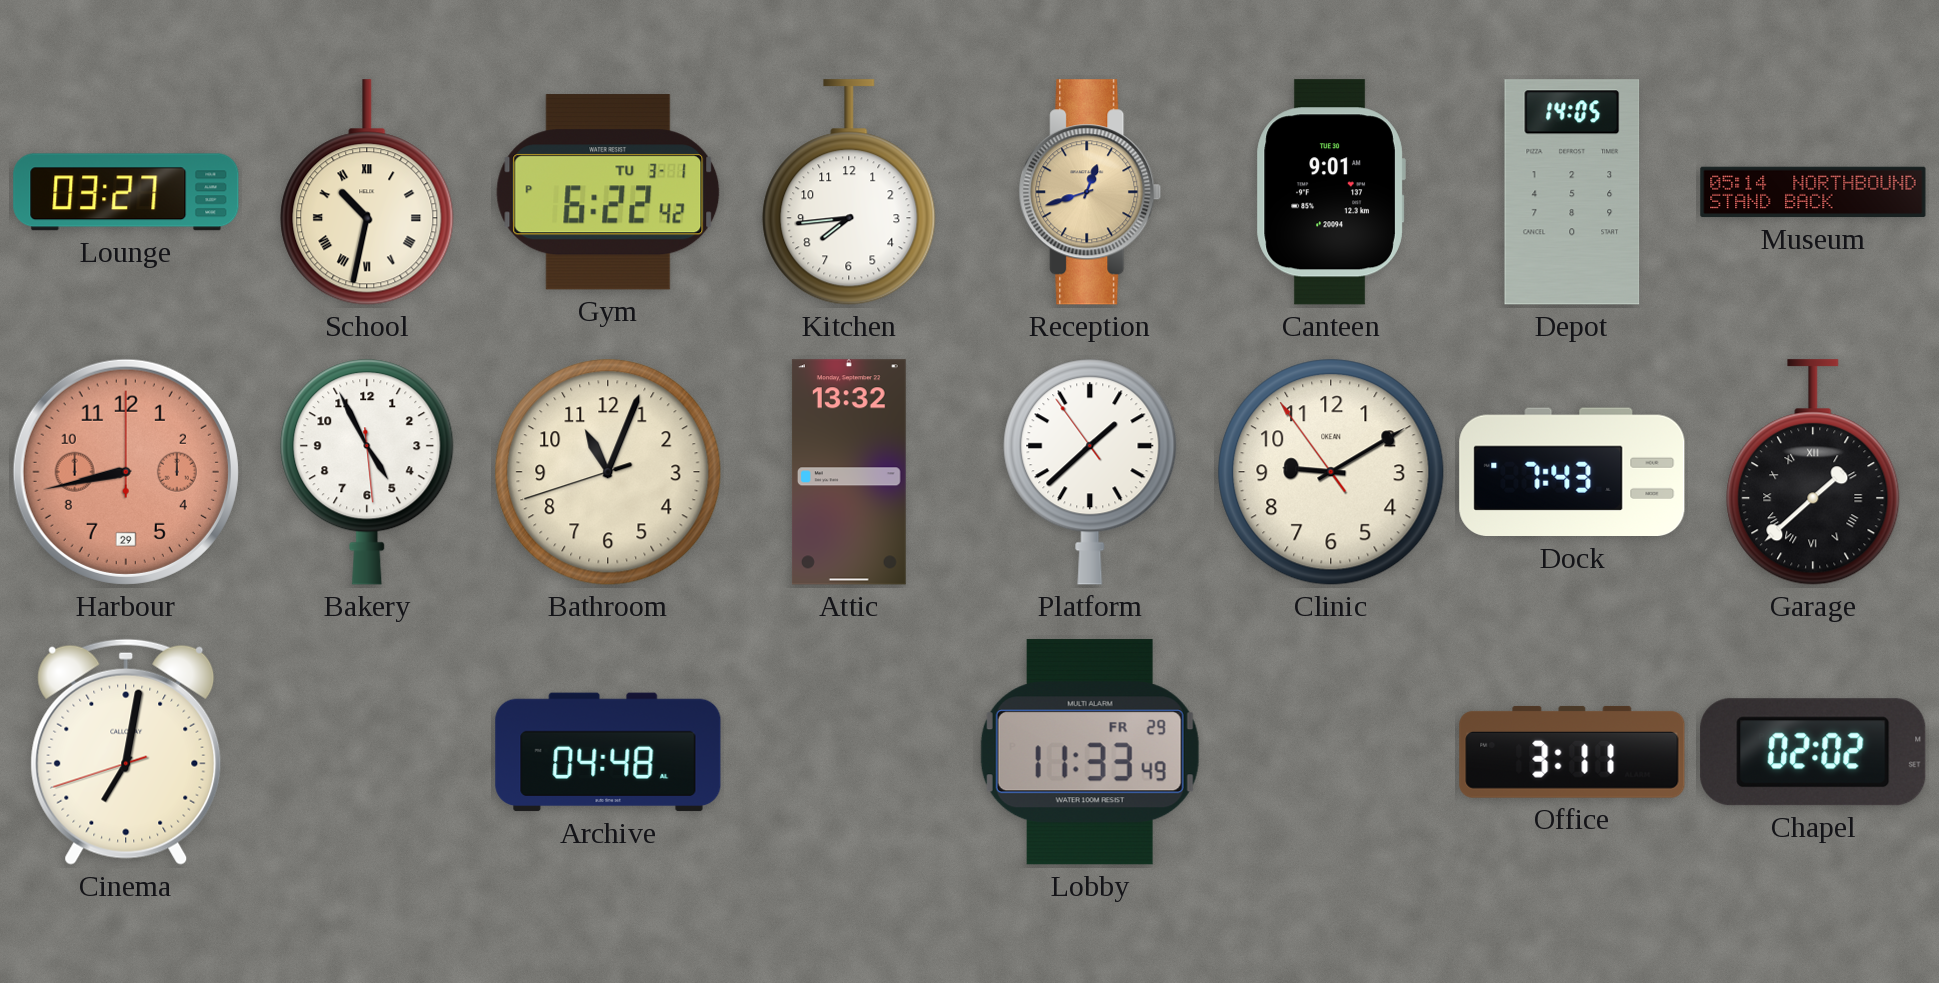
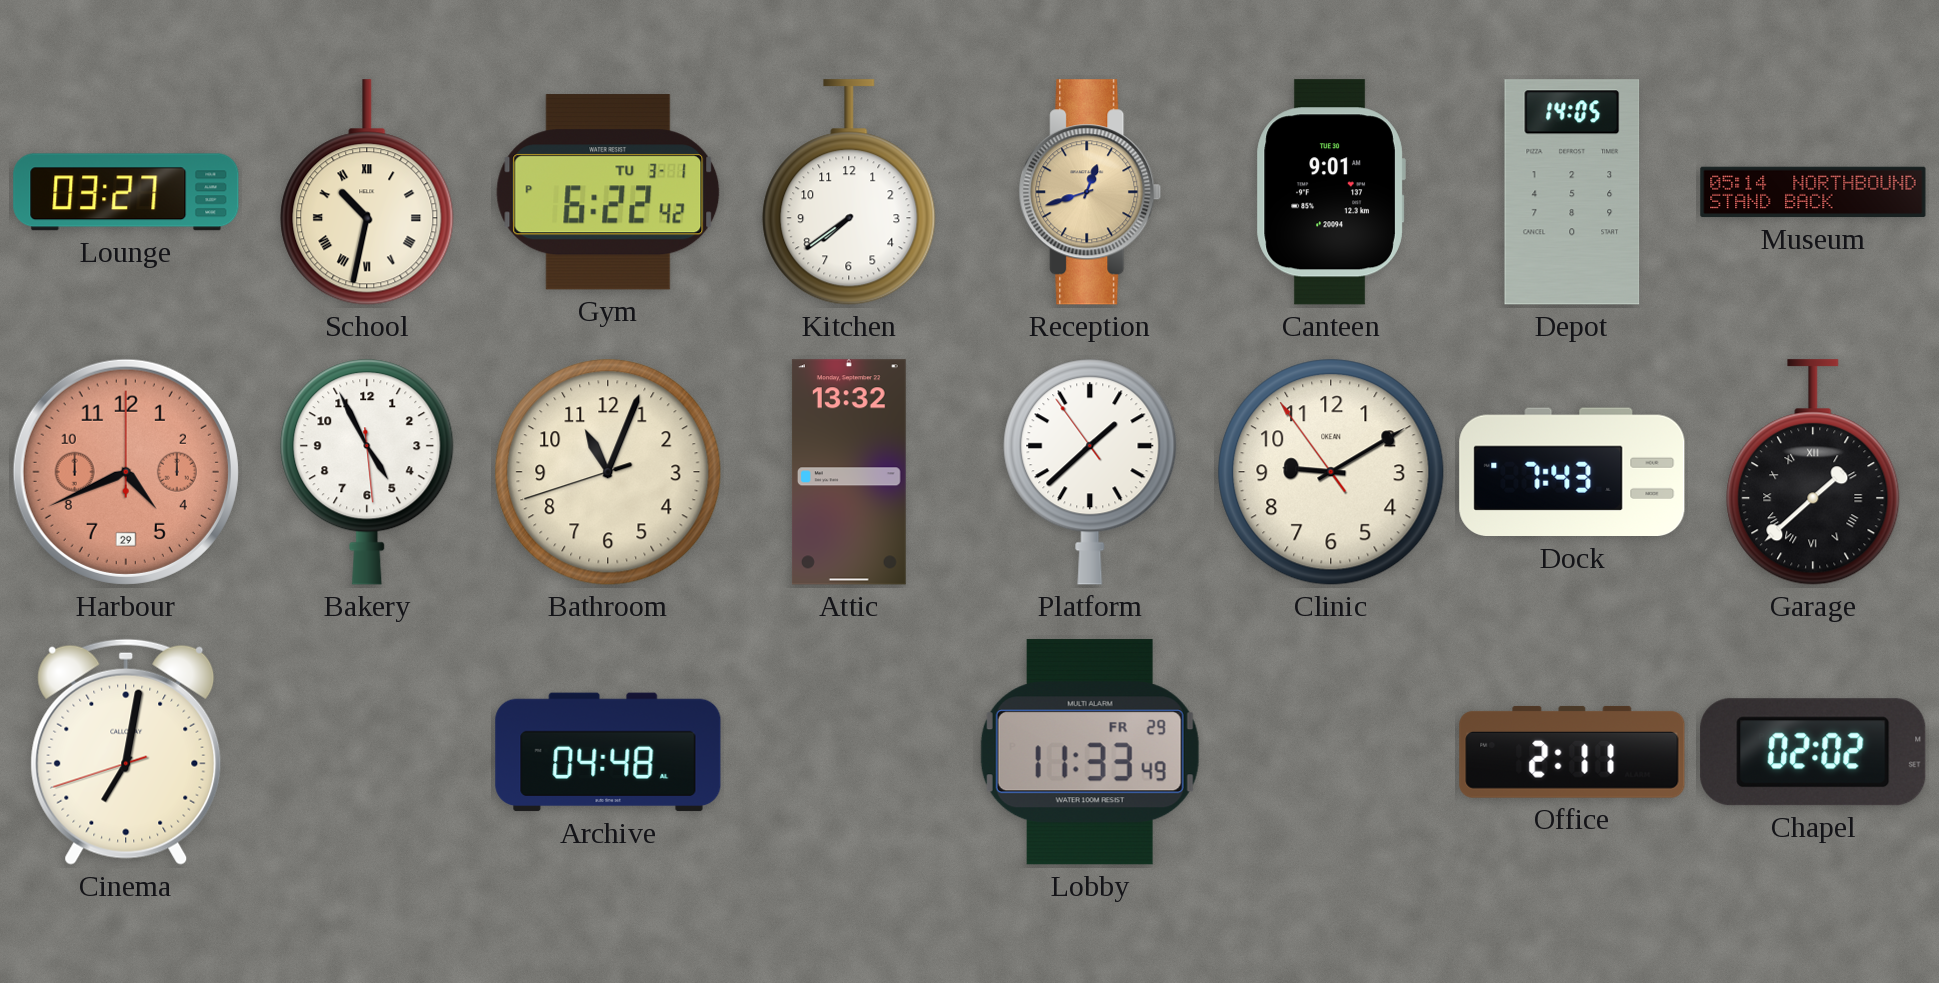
Kitchen: 7:44 -> 7:39 (849, 192)
Harbour: 8:43 -> 4:41 (126, 472)
Office: 3:11 -> 2:11 (1572, 752)
